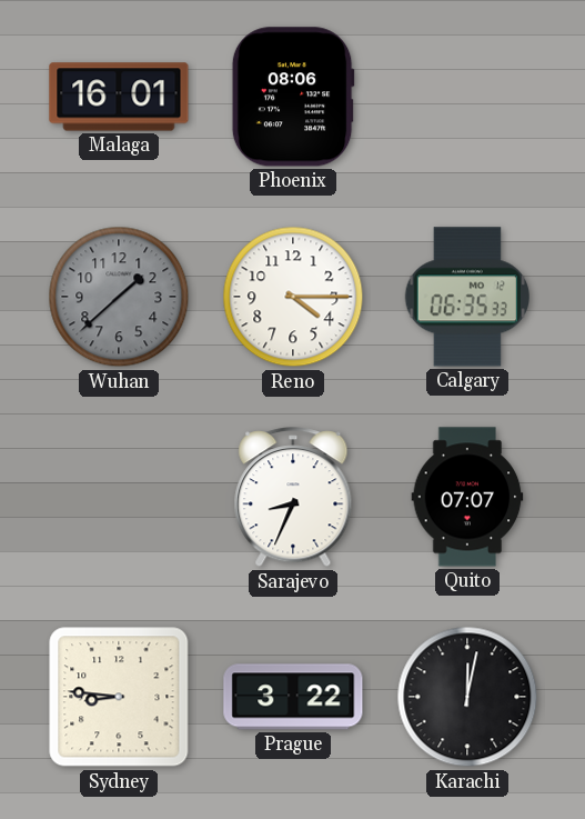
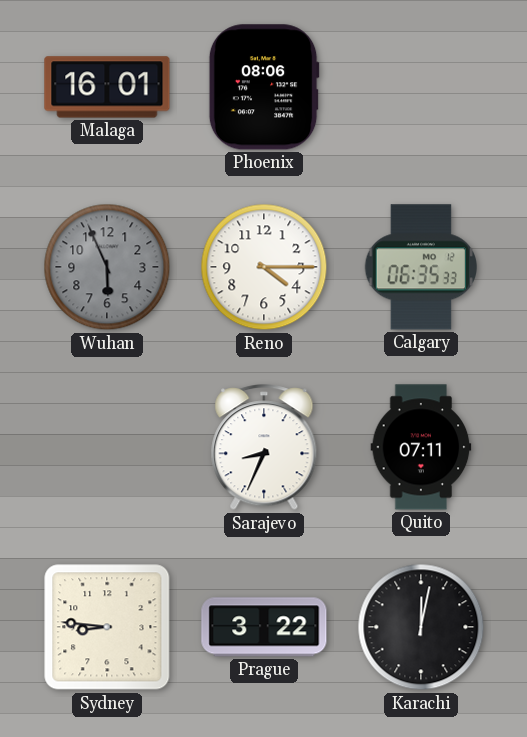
Wuhan: 1:38 -> 5:56 (107, 267)
Quito: 07:07 -> 07:11 (421, 447)
